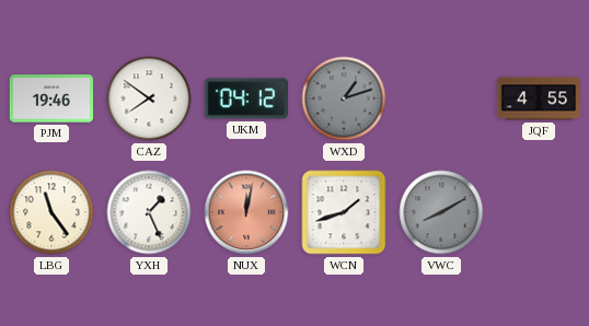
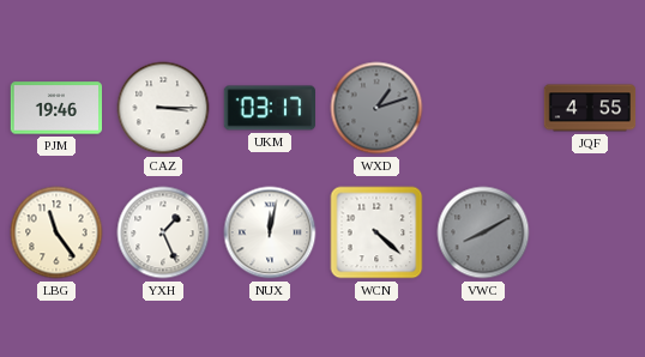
CAZ: 7:51 -> 3:15 (163, 108)
UKM: 04:12 -> 03:17 (269, 108)
NUX dial: salmon -> white (270, 232)
WCN: 1:42 -> 4:22 (376, 232)
